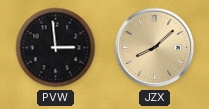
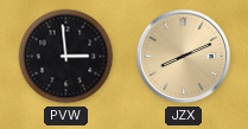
JZX: 8:08 -> 8:11 (184, 57)
